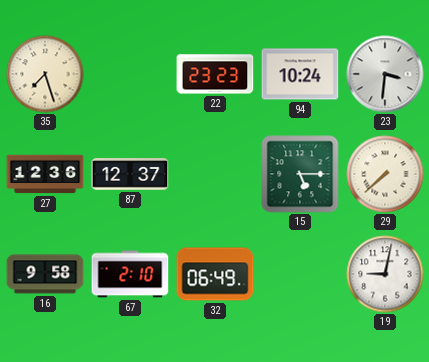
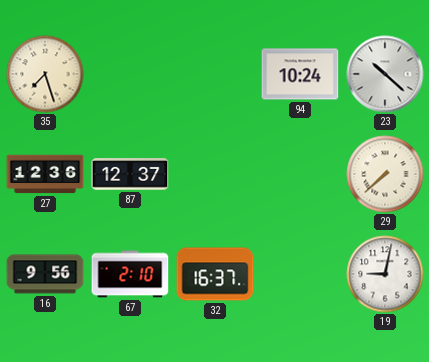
22: 23:23 -> none (215, 74)
23: 3:31 -> 10:22 (385, 74)
15: 5:15 -> none (300, 174)
16: 9:58 -> 9:56 (45, 274)
32: 06:49 -> 16:37 (215, 274)
